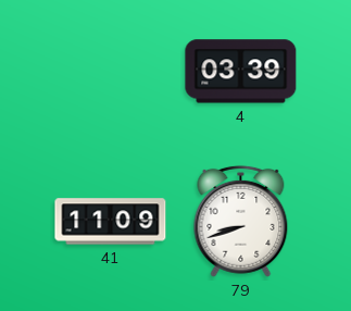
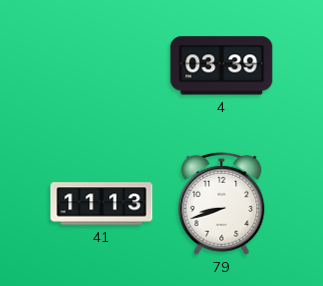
41: 11:09 -> 11:13 (102, 204)
